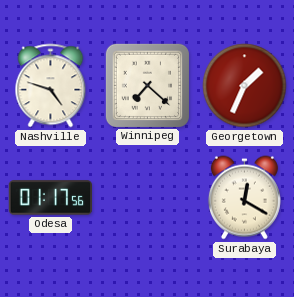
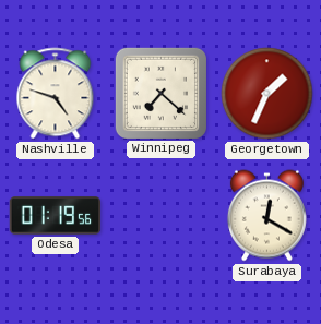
Odesa: 01:17 -> 01:19 (55, 216)
